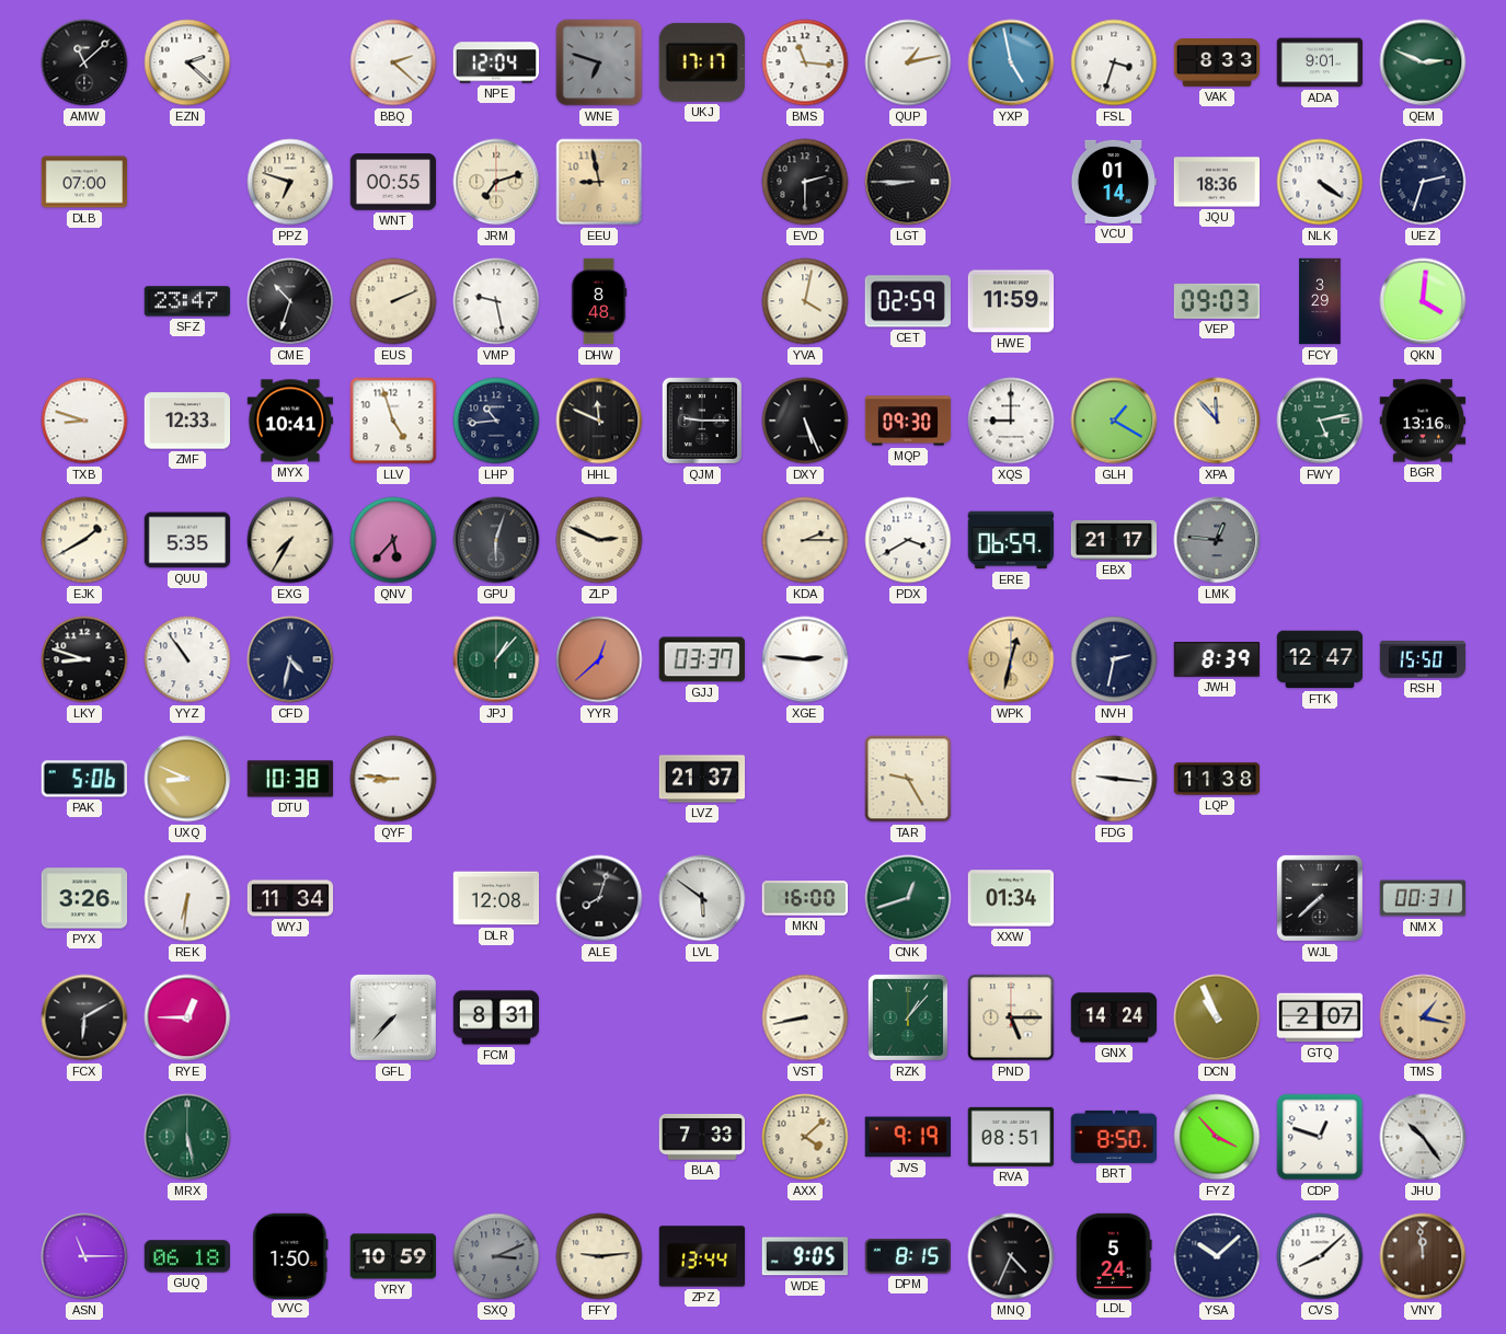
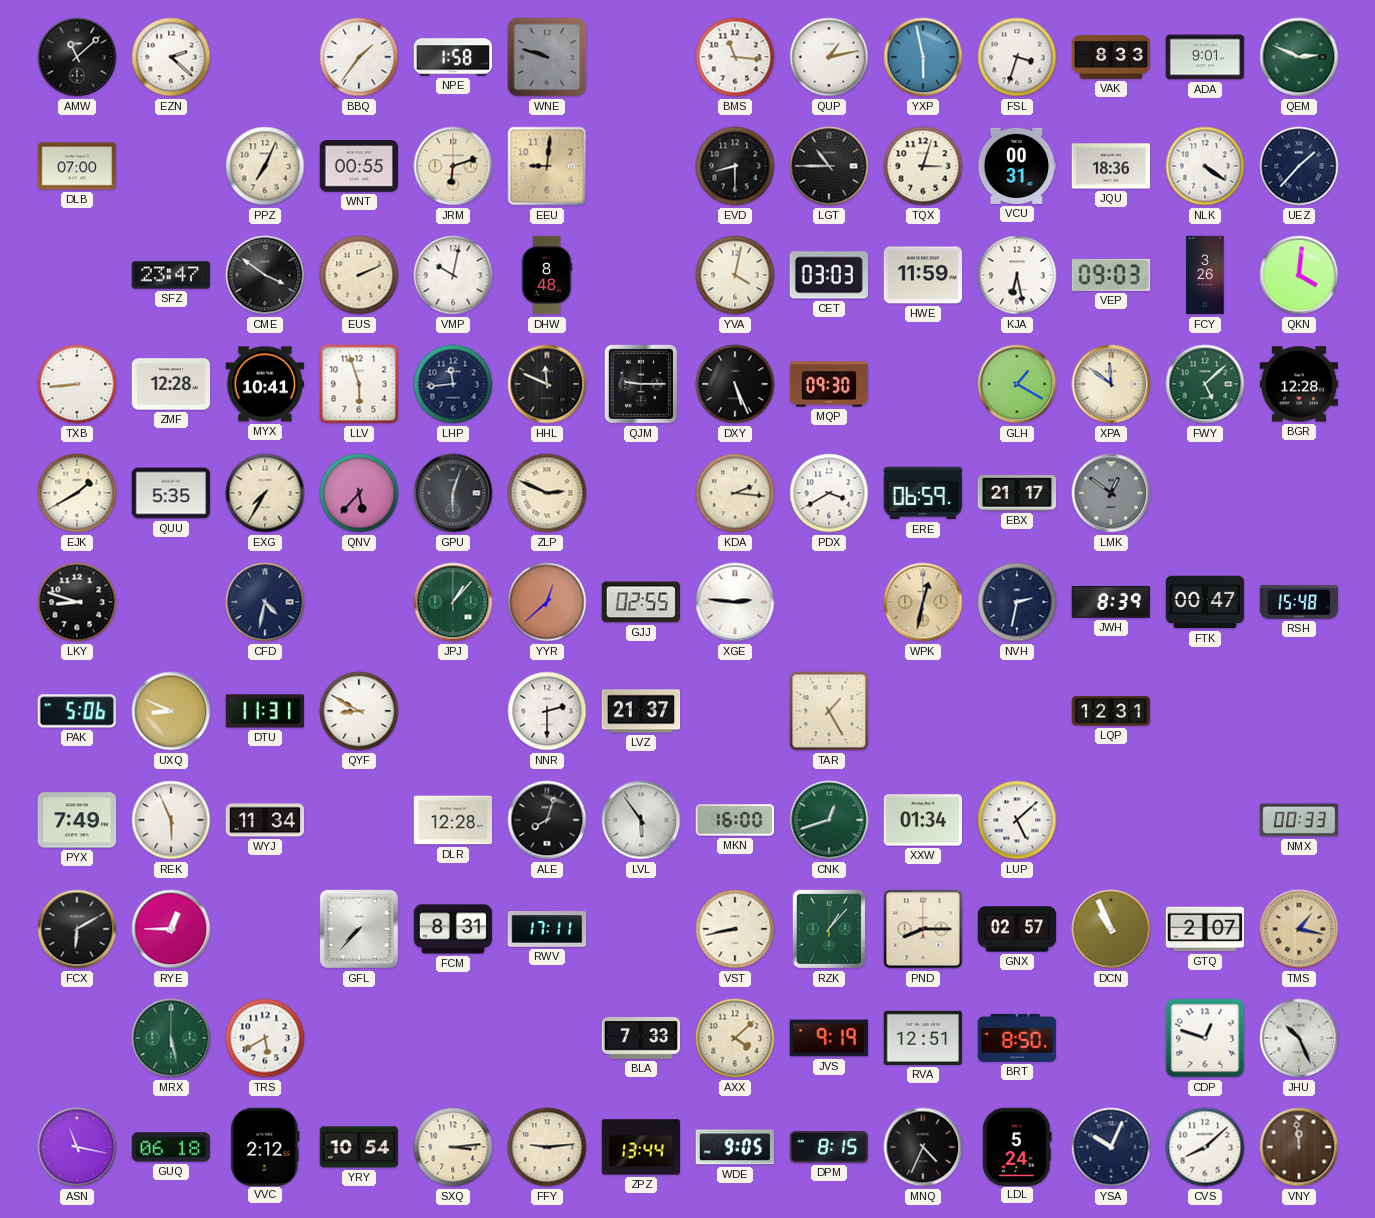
BBQ: 2:22 -> 1:36 (359, 57)
NPE: 12:04 -> 1:58 (453, 57)
WNE: 6:48 -> 9:48 (547, 57)
UKJ: 17:17 -> none (702, 62)
YXP: 4:58 -> 5:58 (923, 57)
PPZ: 6:48 -> 7:04 (265, 166)
JRM: 7:12 -> 6:12 (453, 166)
EEU: 8:58 -> 9:01 (547, 166)
EVD: 2:30 -> 8:30 (735, 166)
LGT: 8:45 -> 10:45 (829, 166)
TQX: none -> 3:03 (923, 166)
VCU: 01:14 -> 00:31 (1017, 166)
UEZ: 2:33 -> 1:37 (1299, 166)
CME: 10:33 -> 3:51 (265, 275)
VMP: 9:28 -> 10:02 (453, 275)
CET: 02:59 -> 03:03 (829, 275)
KJA: none -> 6:28 (1017, 275)
FCY: 3:29 -> 3:26 (1205, 275)
TXB: 8:48 -> 8:44 (77, 384)
ZMF: 12:33 -> 12:28 (171, 384)
LLV: 4:57 -> 5:57 (359, 384)
LHP: 10:44 -> 11:44 (453, 384)
XQS: 9:00 -> none (1011, 421)
XPA: 11:53 -> 11:51 (1111, 384)
FWY: 5:13 -> 5:08 (1205, 384)
BGR: 13:16 -> 12:28 (1299, 384)
KDA: 2:15 -> 2:16 (735, 493)
LMK: 12:46 -> 12:51 (1111, 493)
YYZ: 10:54 -> none (187, 659)
GJJ: 03:37 -> 02:55 (640, 602)
FTK: 12:47 -> 00:47 (1205, 602)
RSH: 15:50 -> 15:48 (1299, 602)
DTU: 10:38 -> 11:31 (265, 711)
QYF: 8:46 -> 8:50 (359, 711)
NNR: none -> 2:30 (547, 711)
TAR: 9:25 -> 1:25 (829, 711)
FDG: 9:16 -> none (1114, 779)
LQP: 11:38 -> 12:31 (1111, 711)
PYX: 3:26 -> 7:49 (77, 820)
REK: 6:31 -> 5:56 (171, 820)
DLR: 12:08 -> 12:28 (453, 820)
LVL: 5:51 -> 5:54 (641, 820)
LUP: none -> 5:08 (1017, 820)
WJL: 7:38 -> none (1320, 898)
NMX: 00:31 -> 00:33 (1299, 820)
RWV: none -> 17:11 (547, 930)
PND: 5:15 -> 8:15 (923, 929)
GNX: 14:24 -> 02:57 (1017, 929)
TRS: none -> 5:40 (265, 1038)
RVA: 08:51 -> 12:51 (923, 1038)
FYZ: 3:53 -> none (1217, 1137)
JHU: 10:24 -> 10:26 (1299, 1038)
ASN: 11:15 -> 11:17 (77, 1147)
VVC: 1:50 -> 2:12 (265, 1146)
YRY: 10:59 -> 10:54 (358, 1147)
SXQ: 3:11 -> 3:14 (453, 1147)
SXQ dial: grey -> cream (453, 1147)
YSA: 10:08 -> 10:04 (1111, 1147)
